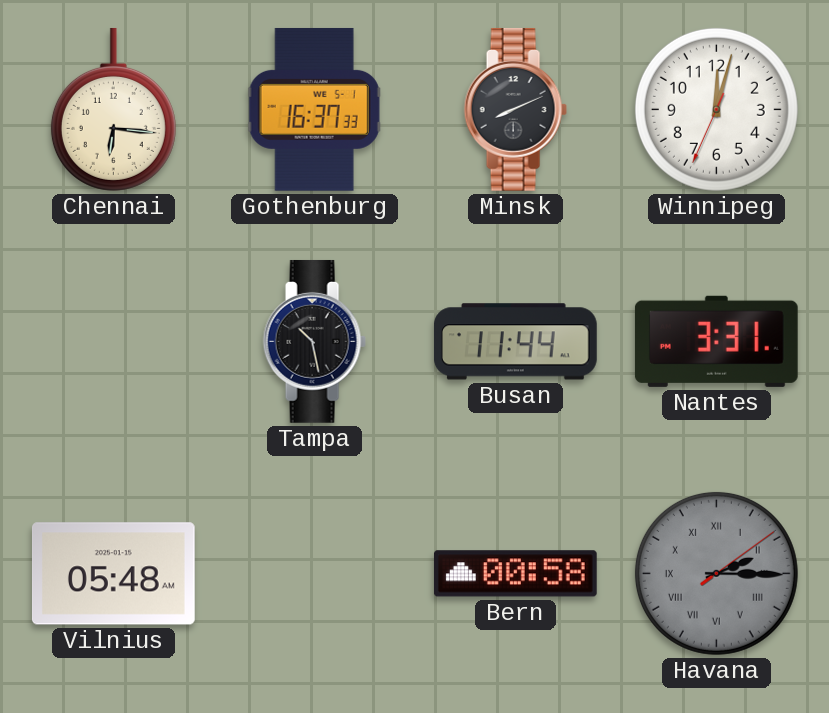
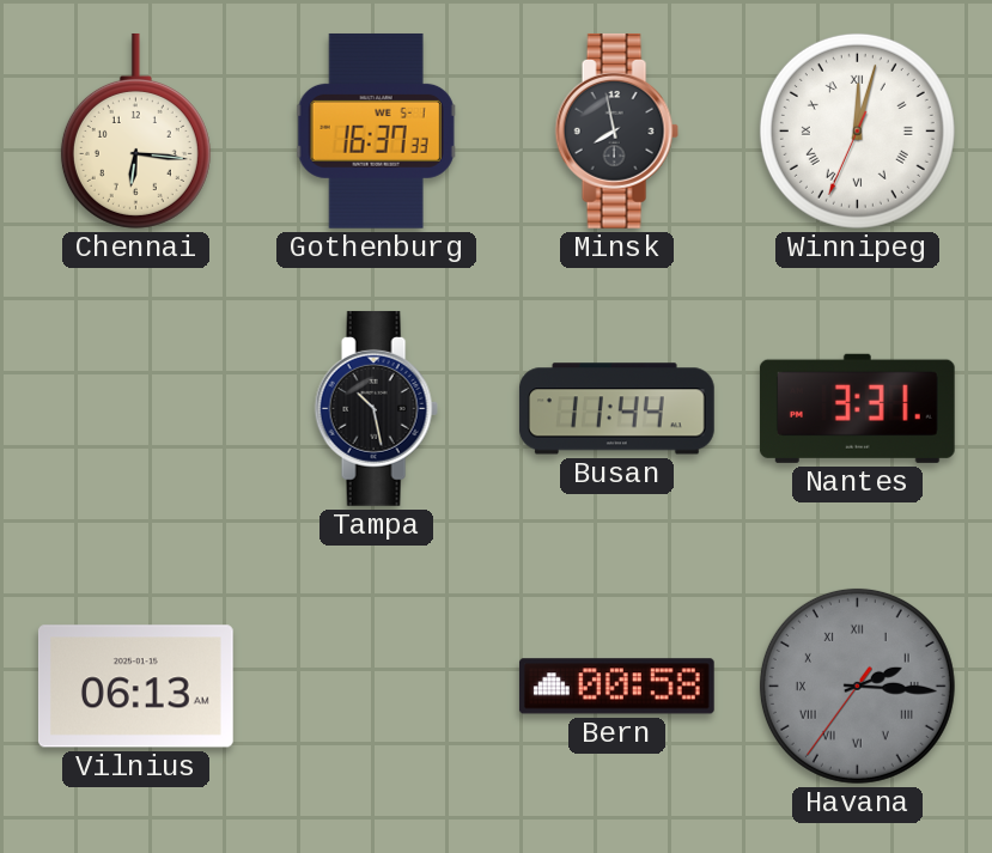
Minsk: 8:11 -> 7:58 (616, 130)
Winnipeg numerals: Arabic -> Roman (857, 130)
Vilnius: 05:48 -> 06:13 (135, 687)
Havana: 2:15:09 -> 2:15:36 (857, 686)
